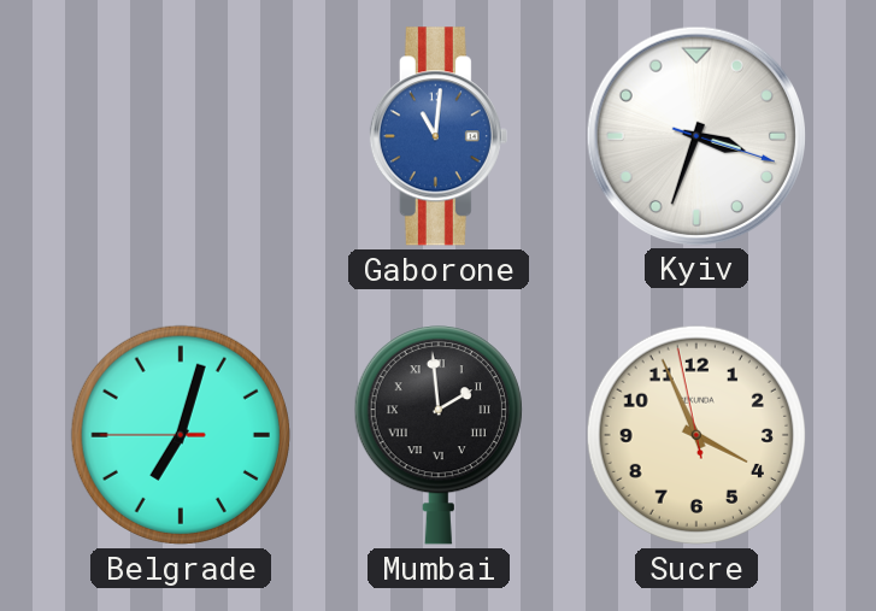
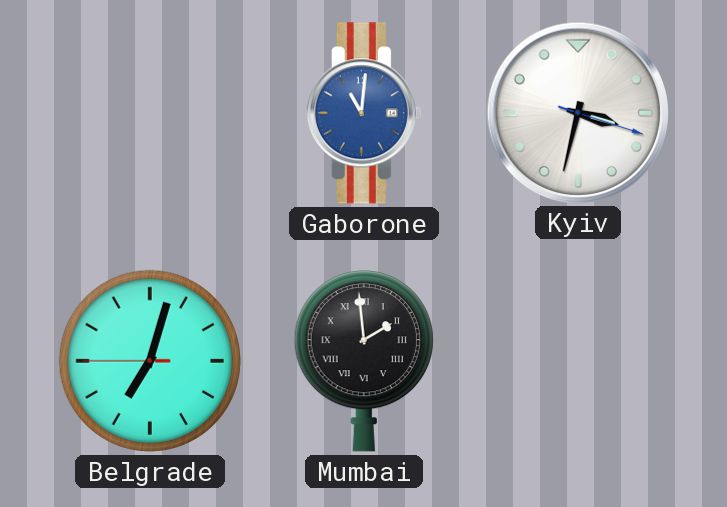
Kyiv: 3:33 -> 3:32 (577, 112)
Sucre: 3:55 -> none (696, 435)
